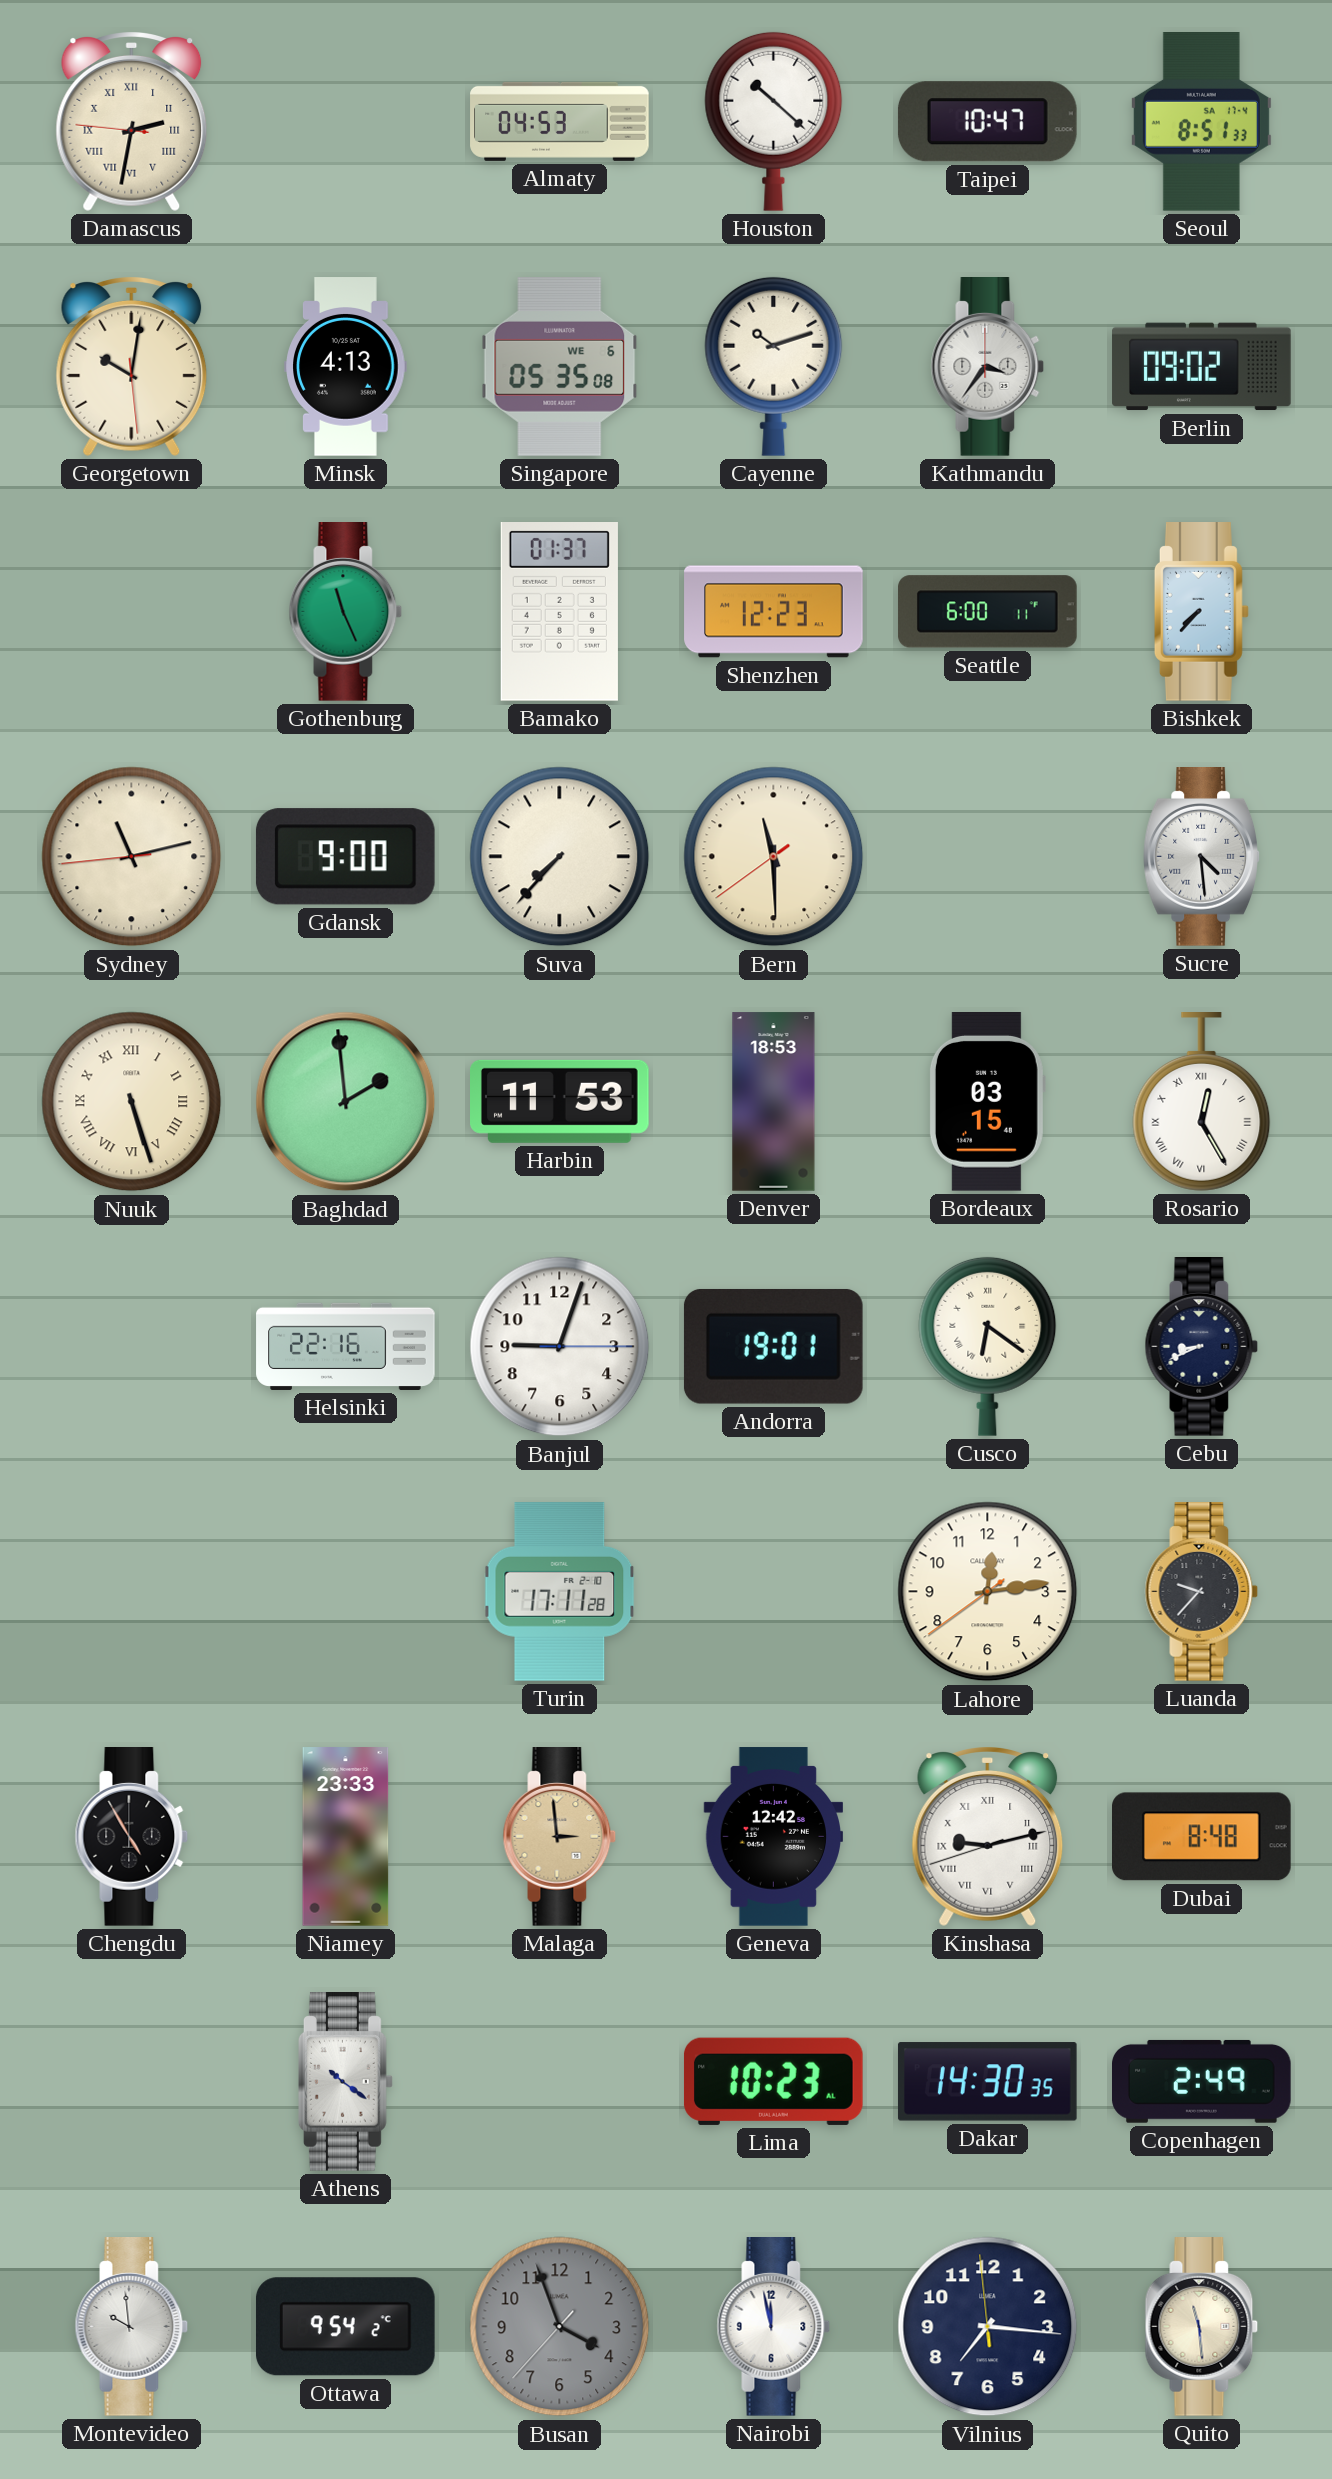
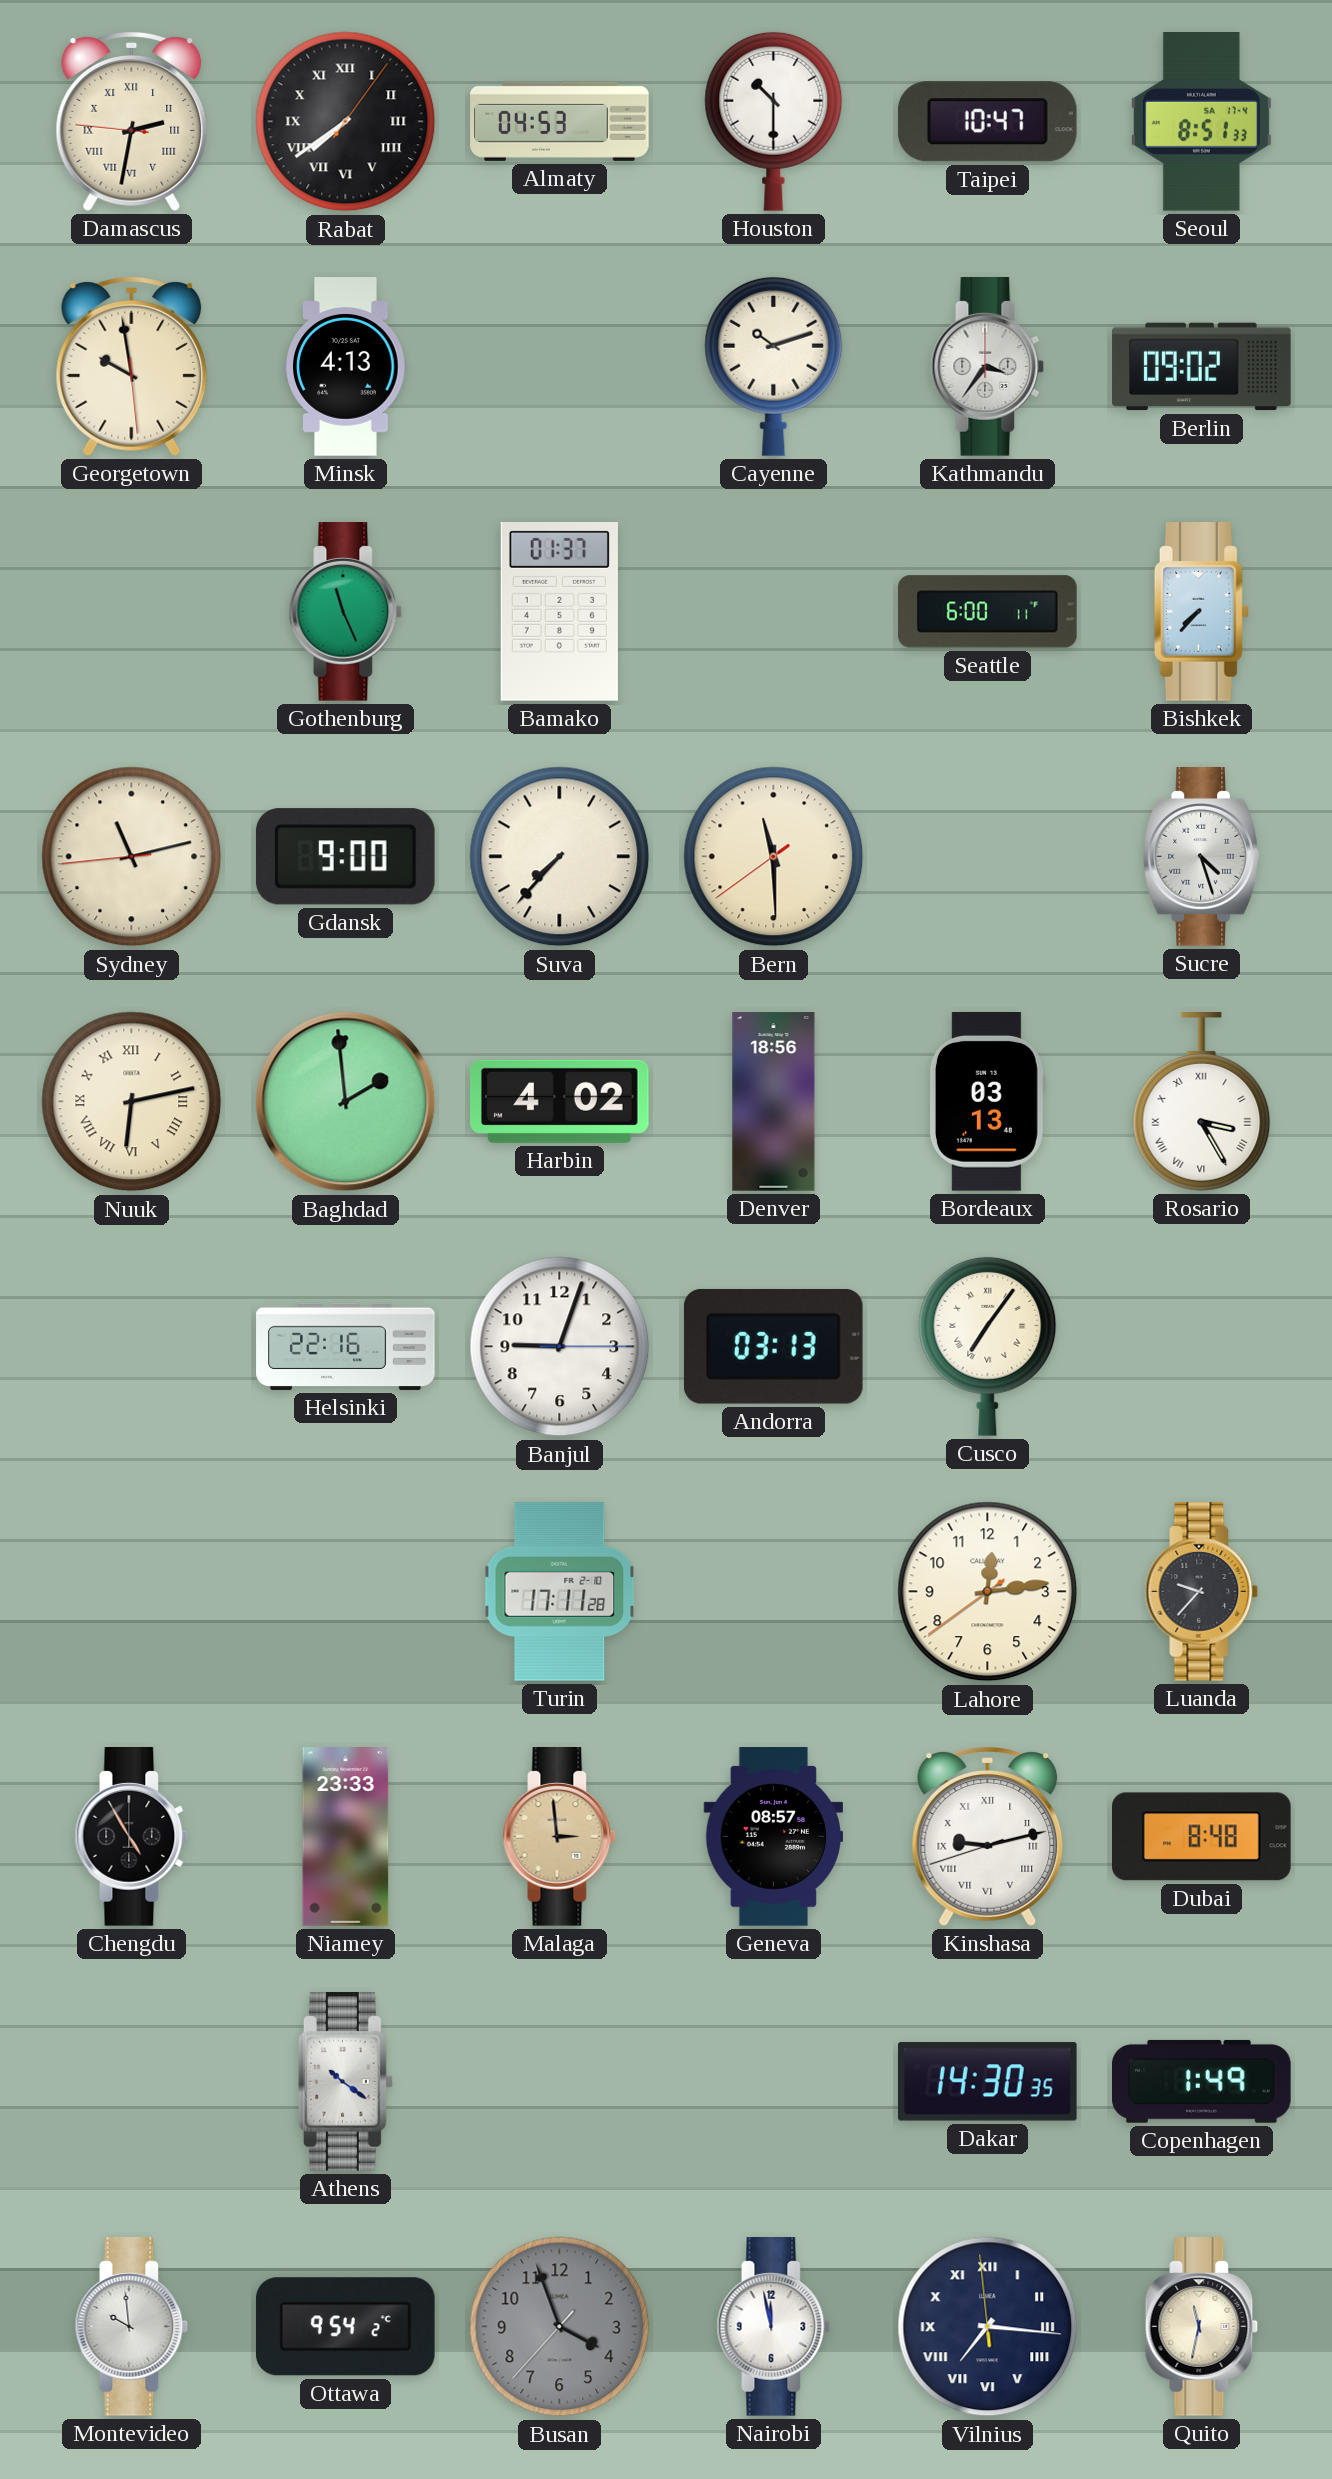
Rabat: none -> 7:39 (346, 122)
Houston: 10:22 -> 10:30 (774, 121)
Georgetown: 10:01 -> 9:58 (132, 366)
Singapore: 05:35 -> none (560, 367)
Shenzhen: 12:23 -> none (774, 612)
Sucre: 4:29 -> 4:27 (1201, 857)
Nuuk: 5:27 -> 6:13 (132, 1102)
Harbin: 11:53 -> 4:02 (560, 1101)
Denver: 18:53 -> 18:56 (774, 1102)
Bordeaux: 03:15 -> 03:13 (987, 1102)
Rosario: 12:25 -> 3:25 (1202, 1102)
Andorra: 19:01 -> 03:13 (773, 1346)
Cusco: 6:21 -> 7:06 (988, 1346)
Cebu: 8:41 -> none (1202, 1347)
Geneva: 12:42 -> 08:57 (773, 1837)
Lima: 10:23 -> none (773, 2081)
Copenhagen: 2:49 -> 1:49 (1202, 2081)
Vilnius numerals: Arabic -> Roman (988, 2327)
Quito: 11:29 -> 11:32 (1202, 2327)
